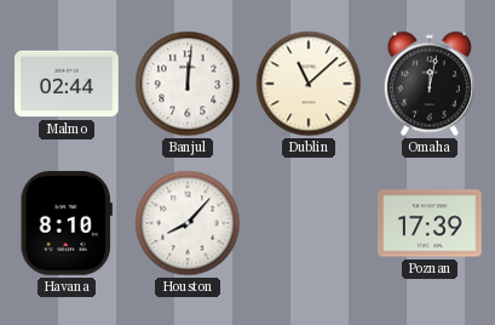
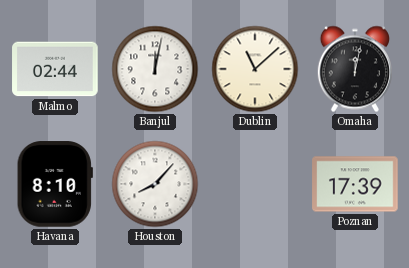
Banjul: 12:01 -> 12:02 (155, 69)
